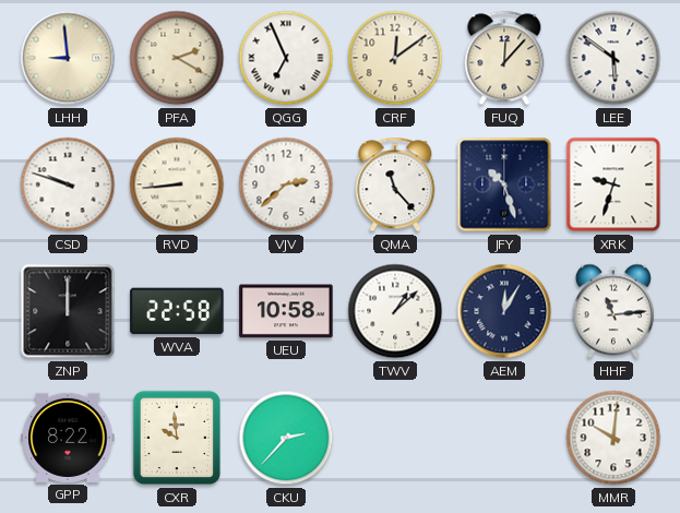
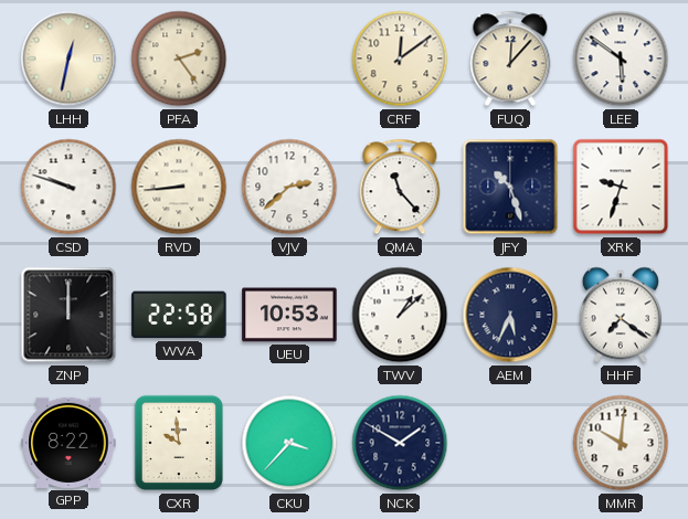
LHH: 8:59 -> 12:32 (68, 59)
PFA: 2:20 -> 2:24 (179, 59)
QGG: 6:56 -> none (286, 58)
UEU: 10:58 -> 10:53 (289, 315)
AEM: 12:05 -> 5:34 (510, 315)
HHF: 11:14 -> 7:21 (621, 315)
CKU: 2:37 -> 3:37 (289, 443)
NCK: none -> 1:50 (400, 443)
